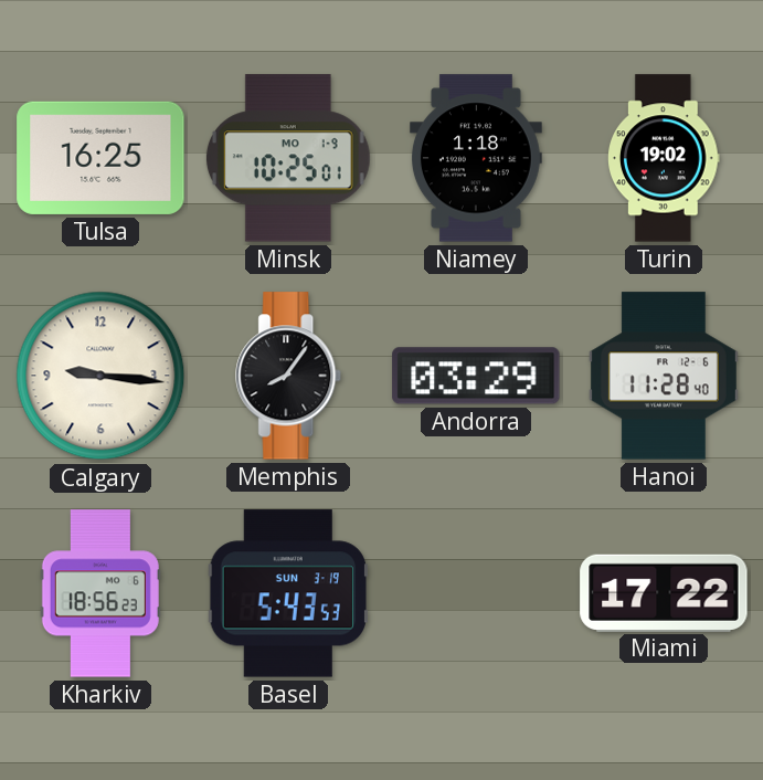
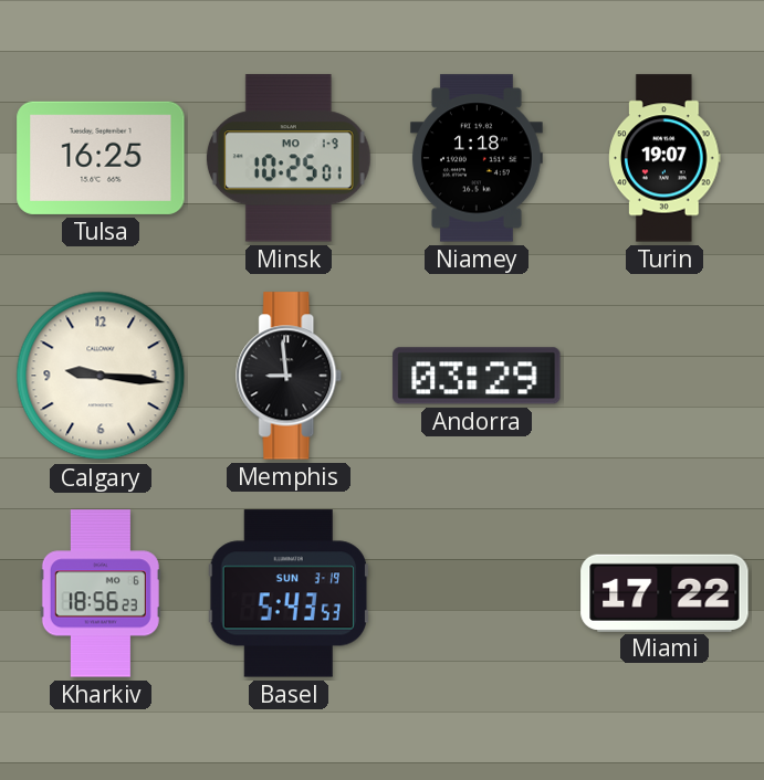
Turin: 19:02 -> 19:07 (666, 158)
Memphis: 8:06 -> 8:59 (290, 376)
Hanoi: 11:28 -> none (664, 376)
